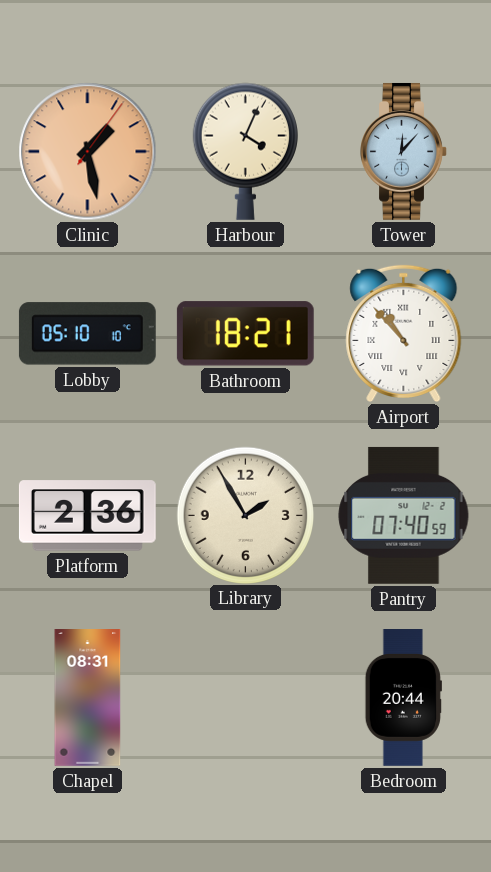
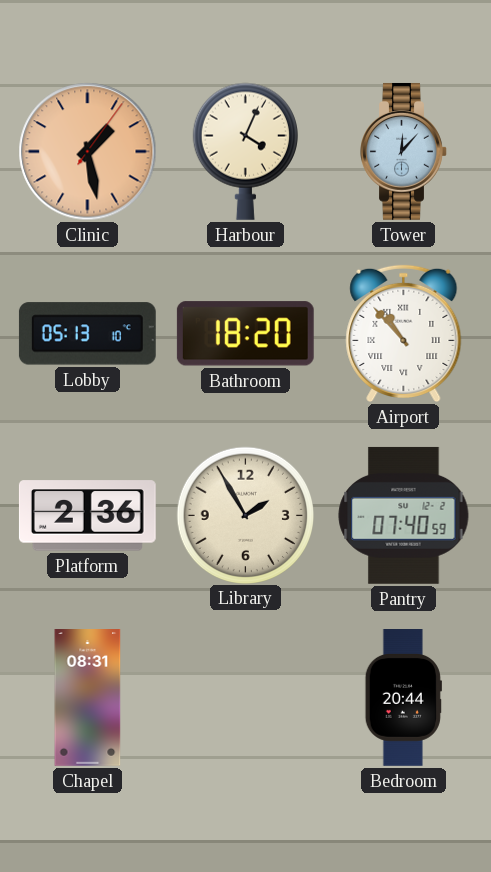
Lobby: 05:10 -> 05:13 (87, 334)
Bathroom: 18:21 -> 18:20 (245, 334)
